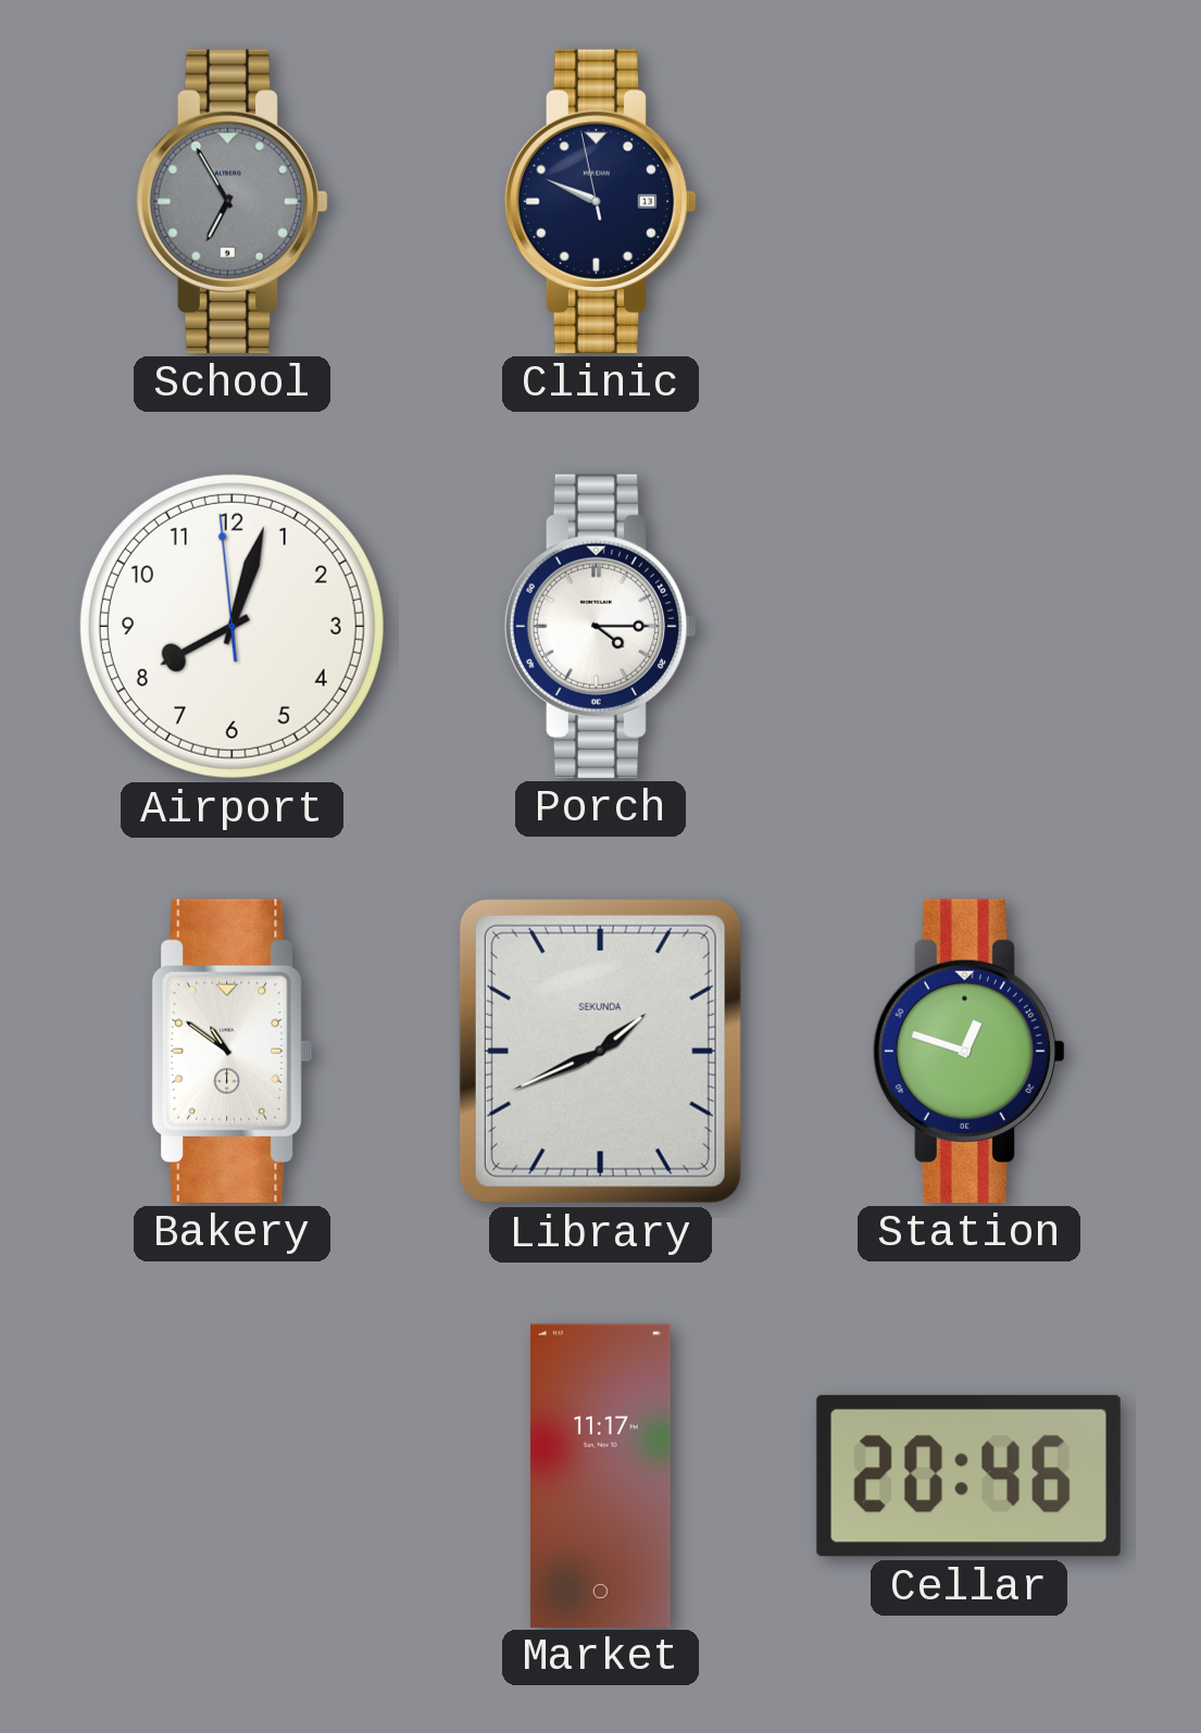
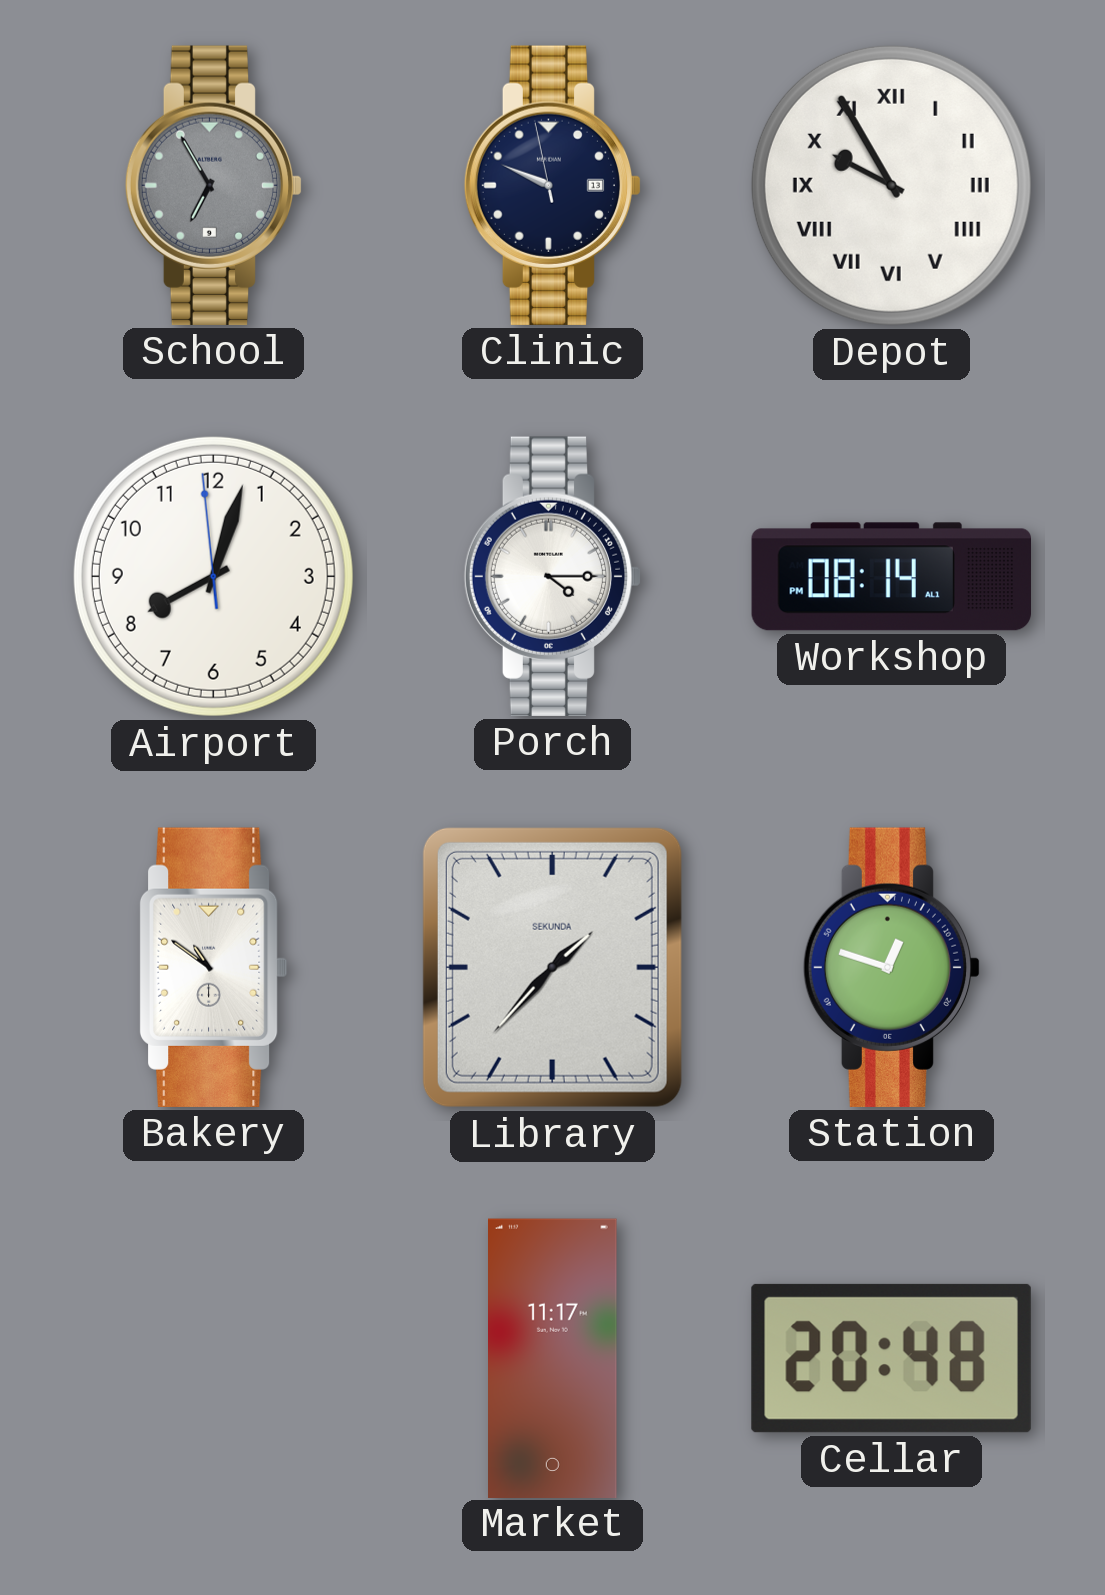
Depot: none -> 9:55 (891, 185)
Workshop: none -> 08:14 (891, 577)
Library: 1:41 -> 1:37 (552, 967)
Cellar: 20:46 -> 20:48 (891, 1358)
